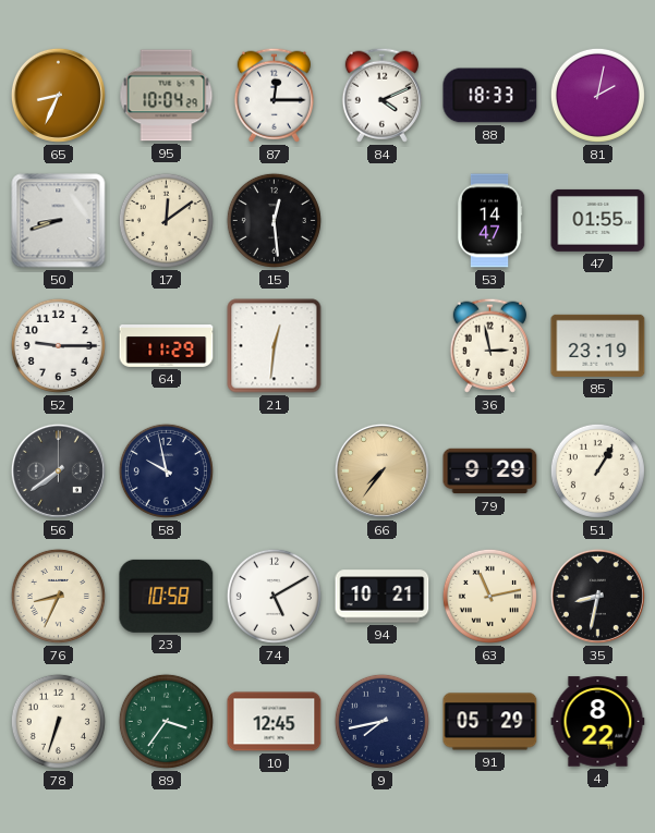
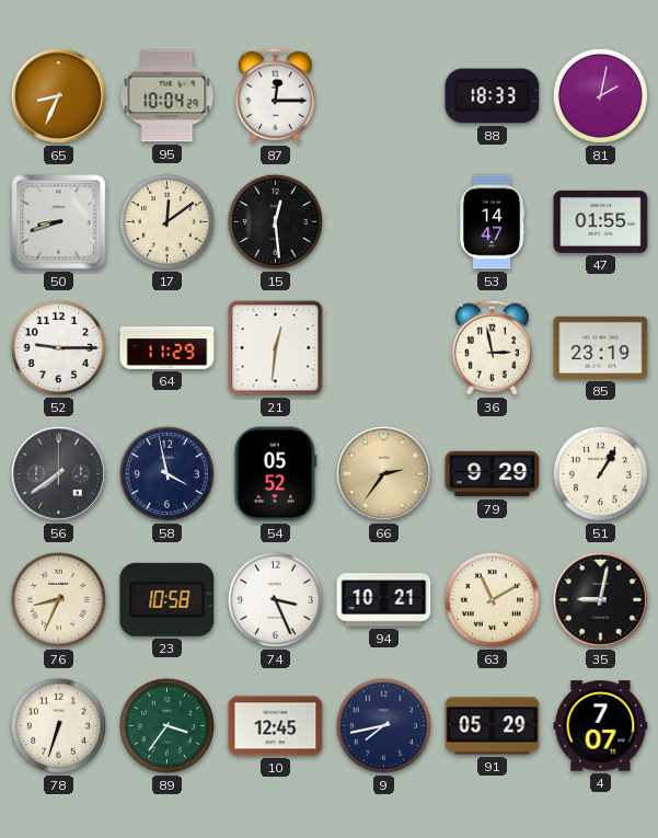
84: 4:11 -> none (381, 95)
58: 9:58 -> 3:58 (166, 473)
54: none -> 05:52 (276, 474)
66: 7:36 -> 2:36 (383, 473)
74: 5:10 -> 3:26 (275, 599)
63: 11:13 -> 11:10 (492, 599)
35: 8:32 -> 9:02 (600, 599)
4: 8:22 -> 7:07 (601, 726)
